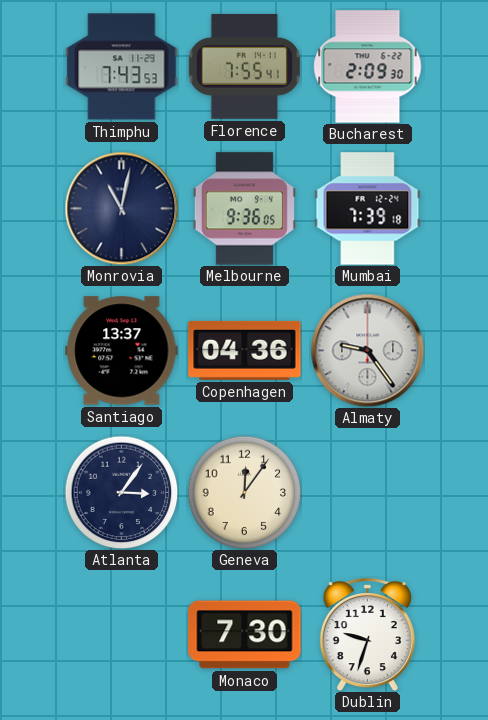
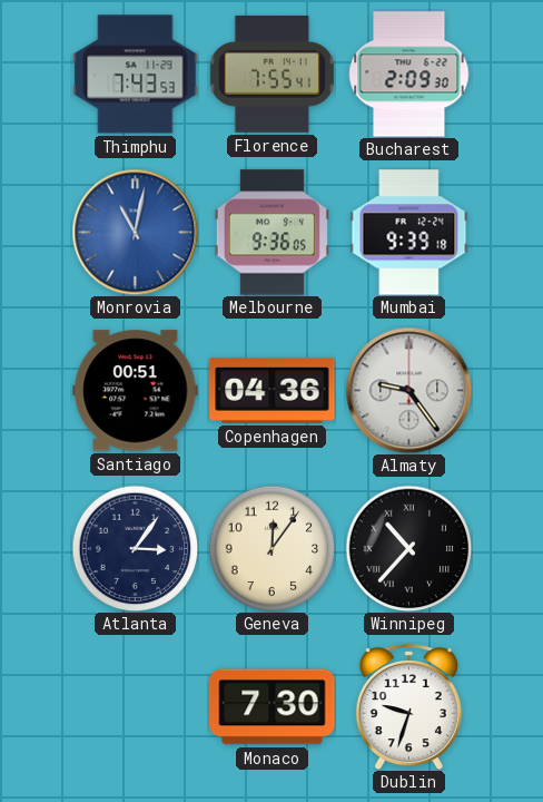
Monrovia dial: navy -> blue (135, 232)
Mumbai: 7:39 -> 9:39 (409, 233)
Santiago: 13:37 -> 00:51 (136, 391)
Winnipeg: none -> 10:37 (408, 548)
